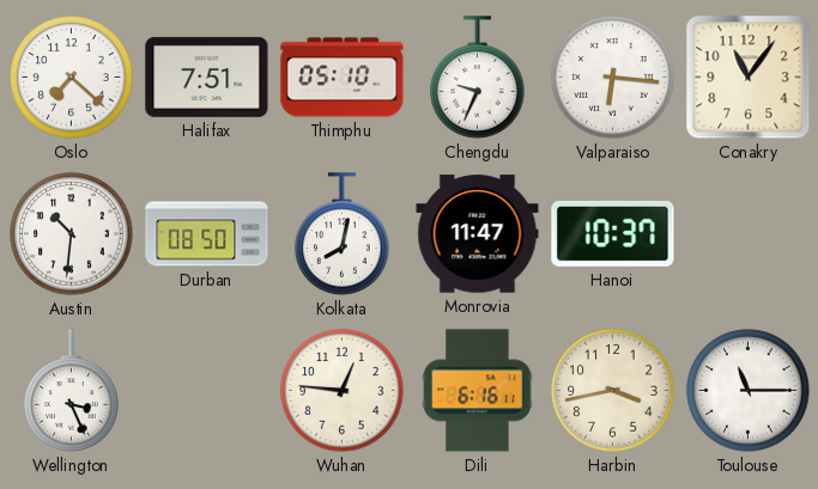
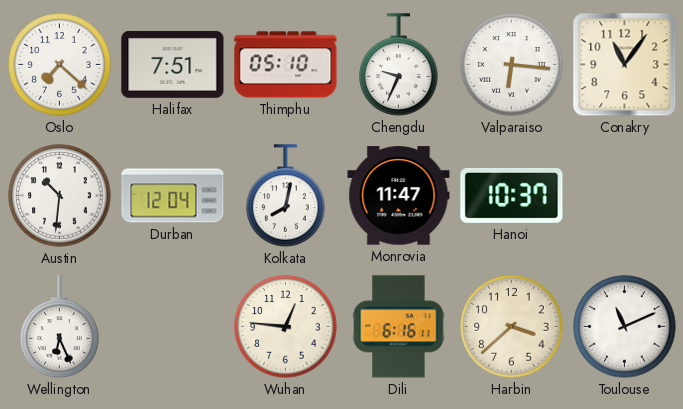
Durban: 08:50 -> 12:04 (173, 196)
Wellington: 3:26 -> 6:26 (60, 327)
Harbin: 3:43 -> 3:38 (512, 327)
Toulouse: 11:15 -> 11:11 (625, 327)
